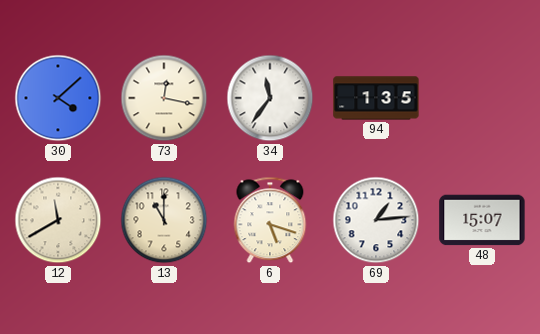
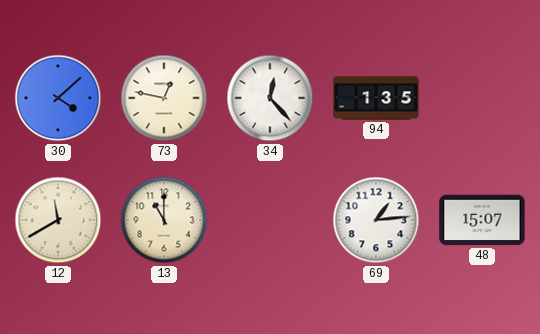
73: 12:17 -> 12:47 (164, 98)
34: 11:36 -> 12:23 (270, 98)
6: 5:18 -> none (270, 220)
